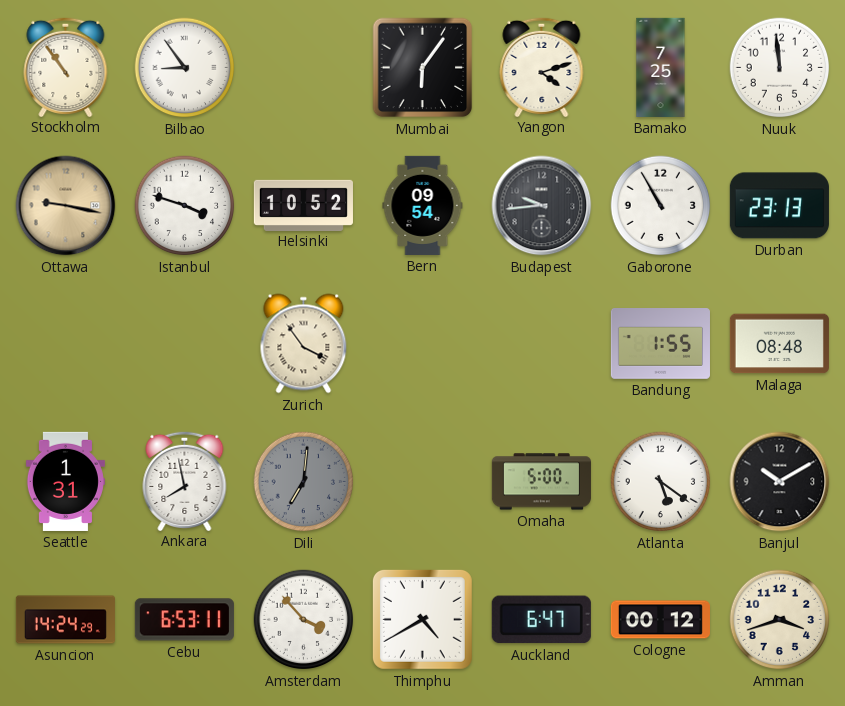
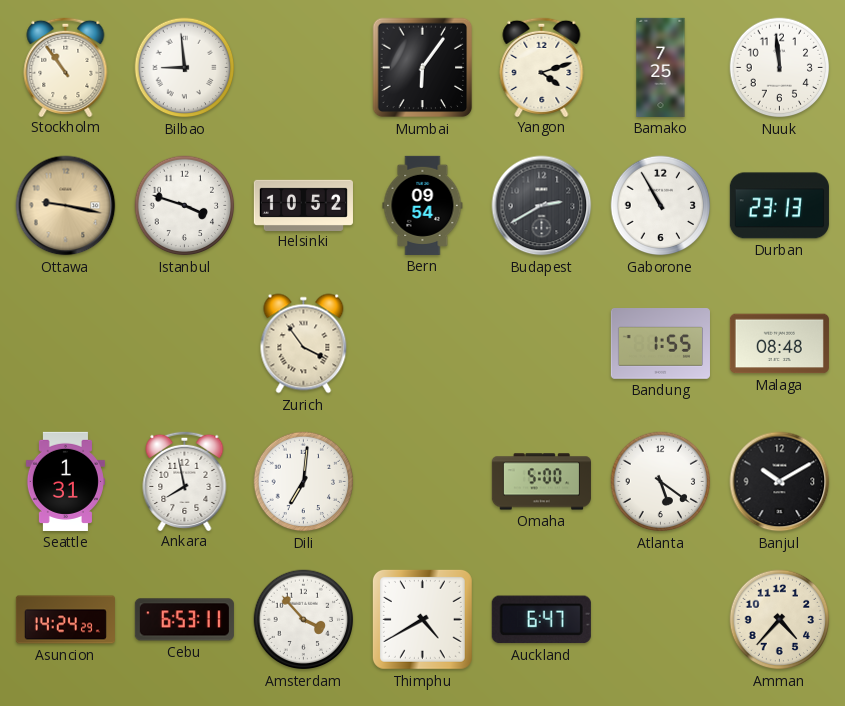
Bilbao: 8:54 -> 8:59 (185, 68)
Budapest: 9:44 -> 2:40 (542, 206)
Dili dial: grey -> white (304, 482)
Cologne: 00:12 -> none (660, 620)
Amman: 3:42 -> 4:37 (780, 620)
